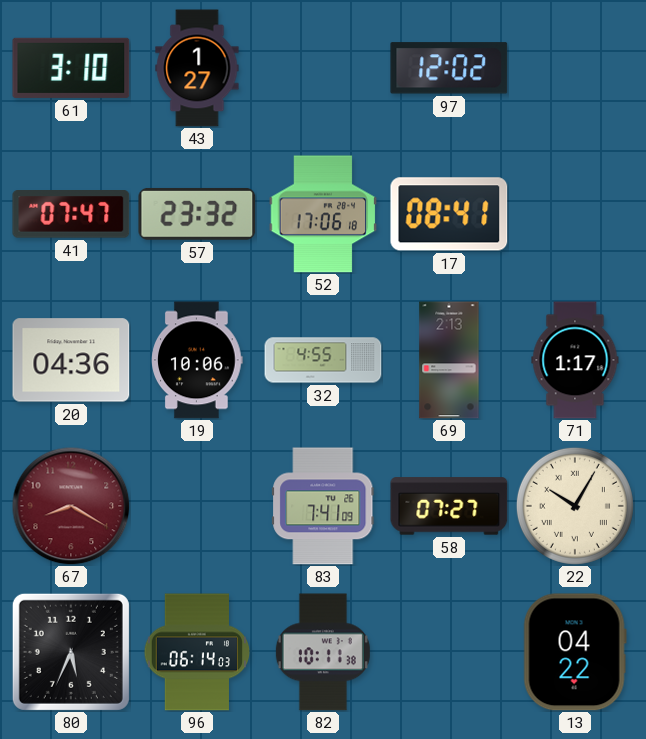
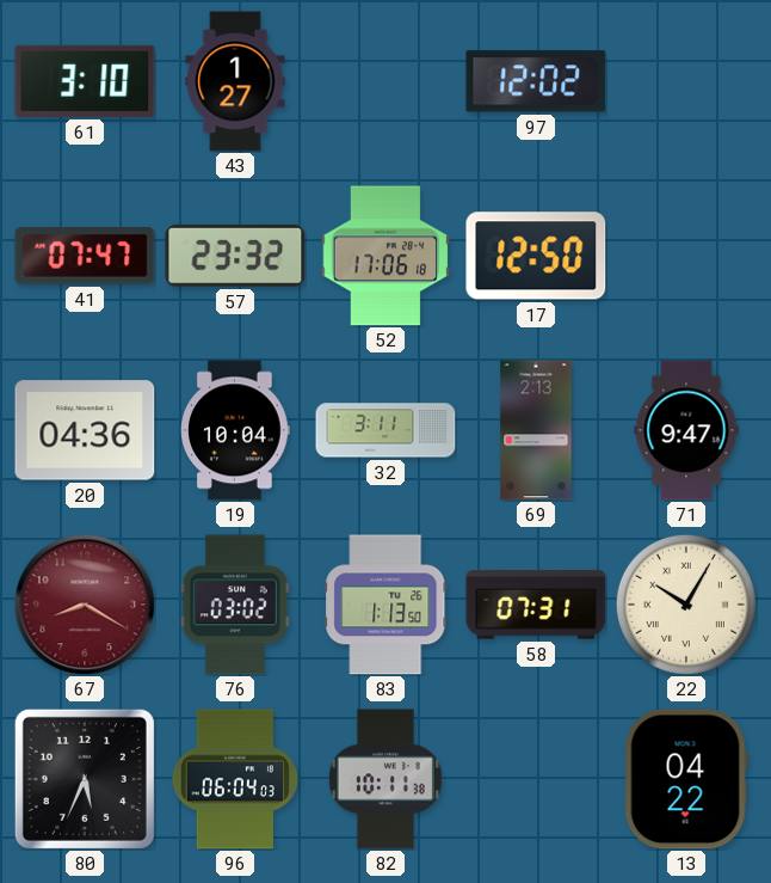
17: 08:41 -> 12:50 (536, 256)
19: 10:06 -> 10:04 (235, 430)
32: 4:55 -> 3:11 (385, 430)
71: 1:17 -> 9:47 (686, 430)
76: none -> 03:02 (235, 605)
83: 7:41 -> 1:13 (385, 605)
58: 07:27 -> 07:31 (536, 605)
96: 06:14 -> 06:04 (235, 779)
